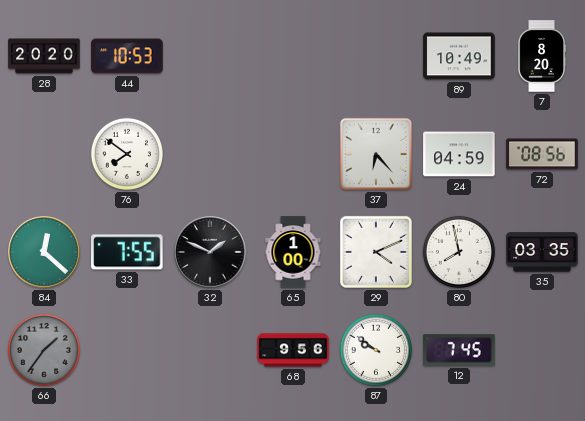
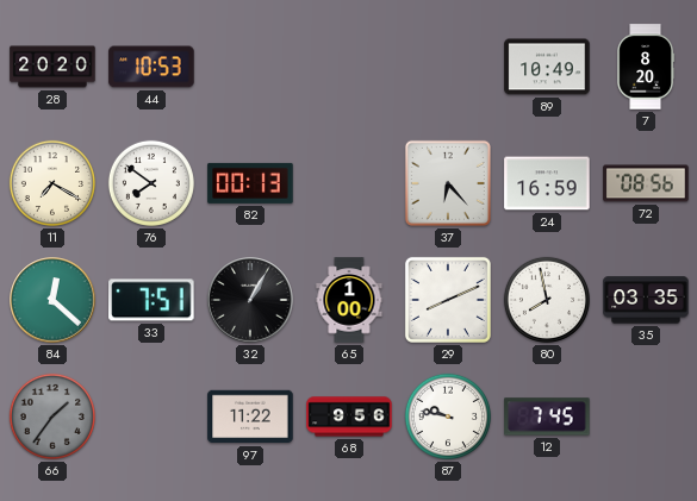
11: none -> 7:20 (52, 183)
82: none -> 00:13 (250, 183)
24: 04:59 -> 16:59 (547, 183)
33: 7:55 -> 7:51 (151, 300)
32: 1:49 -> 1:05 (250, 300)
29: 4:11 -> 8:11 (448, 300)
97: none -> 11:22 (250, 417)
87: 9:51 -> 9:47 (448, 417)
